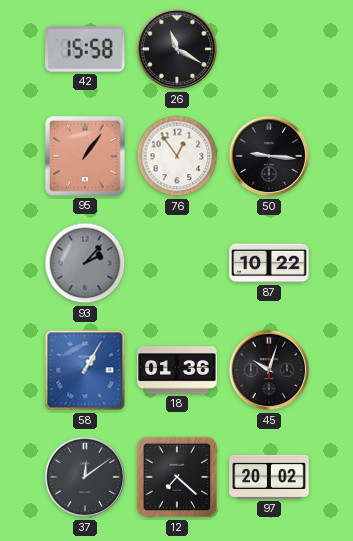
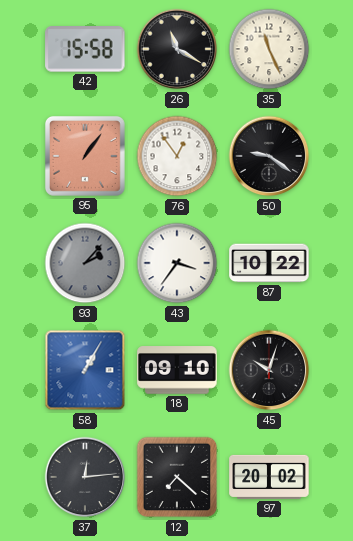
35: none -> 11:26 (269, 49)
50: 9:16 -> 9:21 (269, 156)
43: none -> 3:36 (177, 263)
18: 01:36 -> 09:10 (177, 370)
37: 12:09 -> 12:14 (85, 477)
